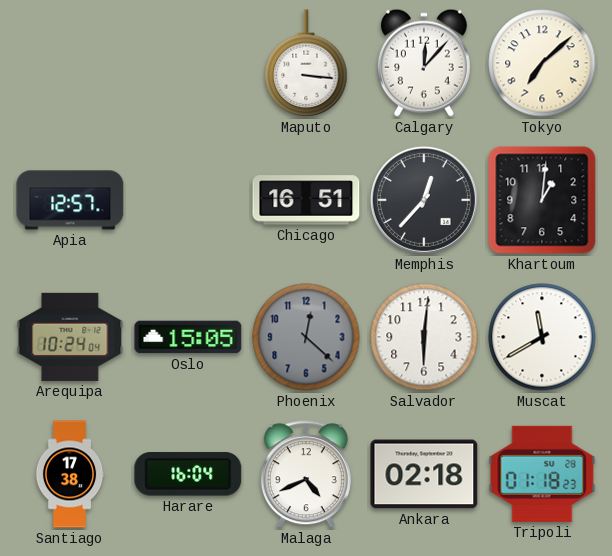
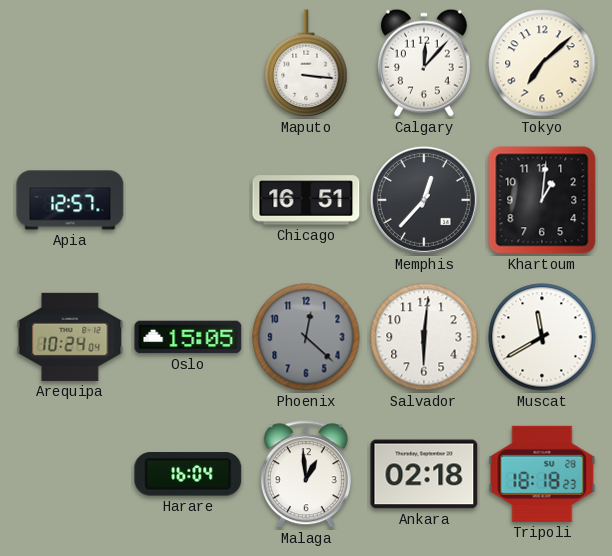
Santiago: 17:38 -> none (70, 474)
Malaga: 4:41 -> 12:59 (306, 475)
Tripoli: 01:18 -> 18:18 (542, 474)
